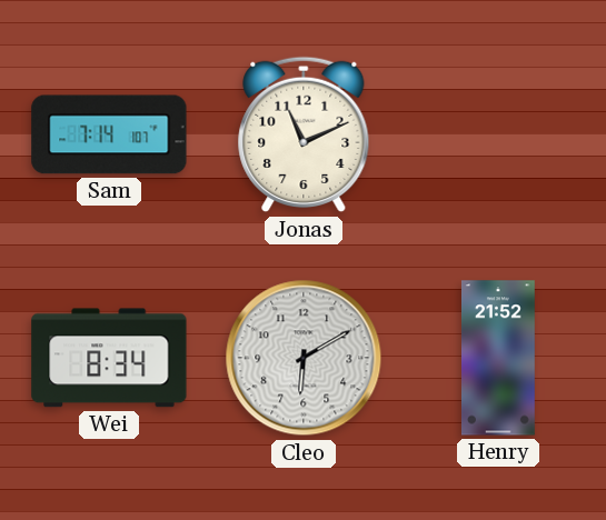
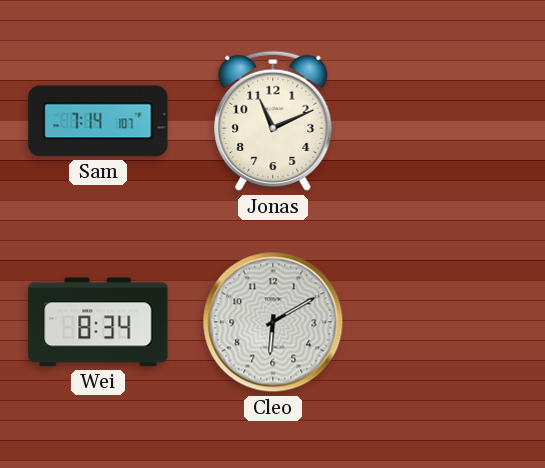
Henry: 21:52 -> none (499, 358)
